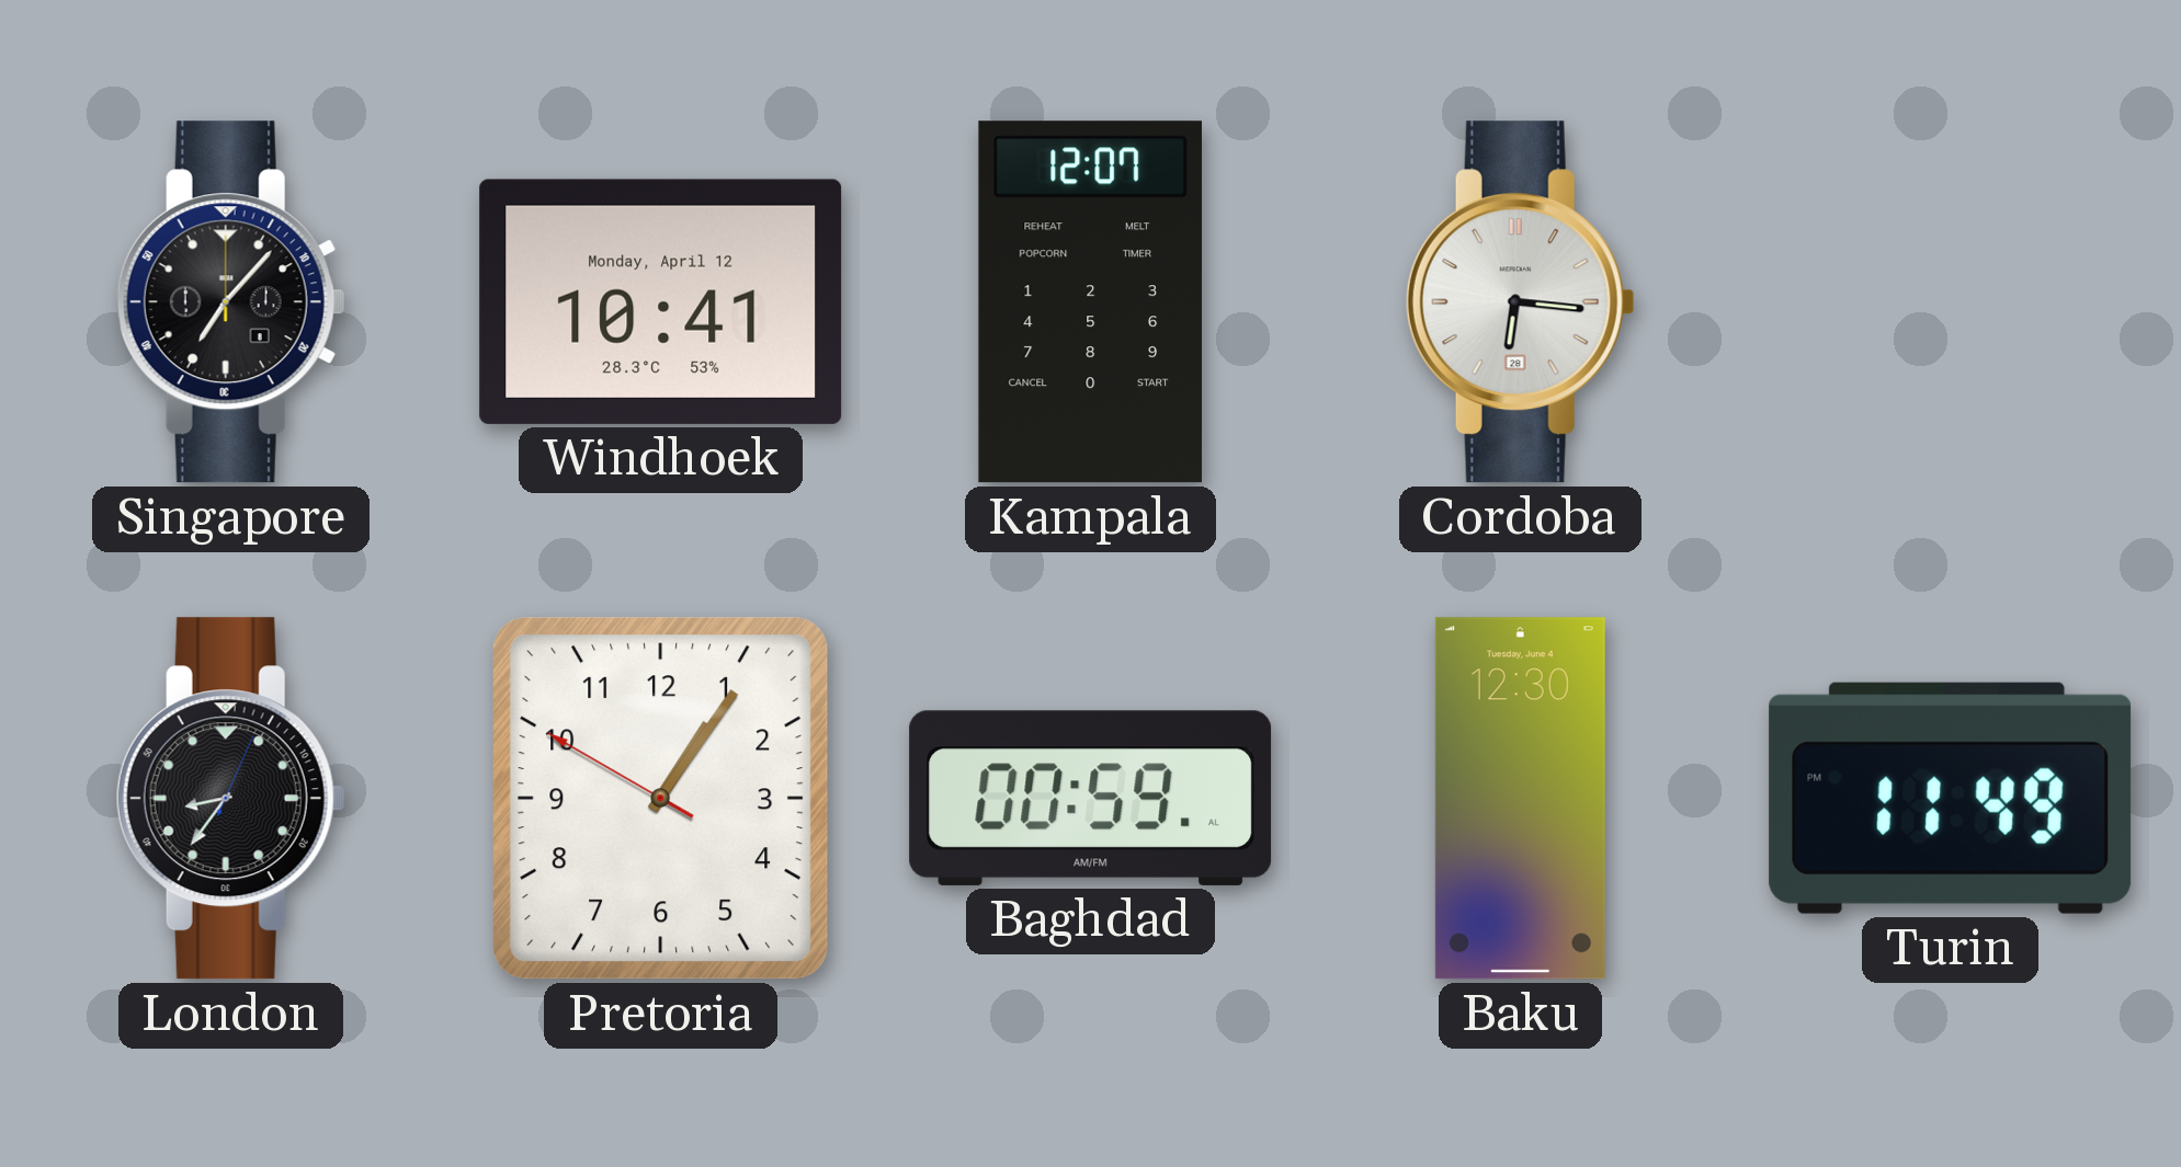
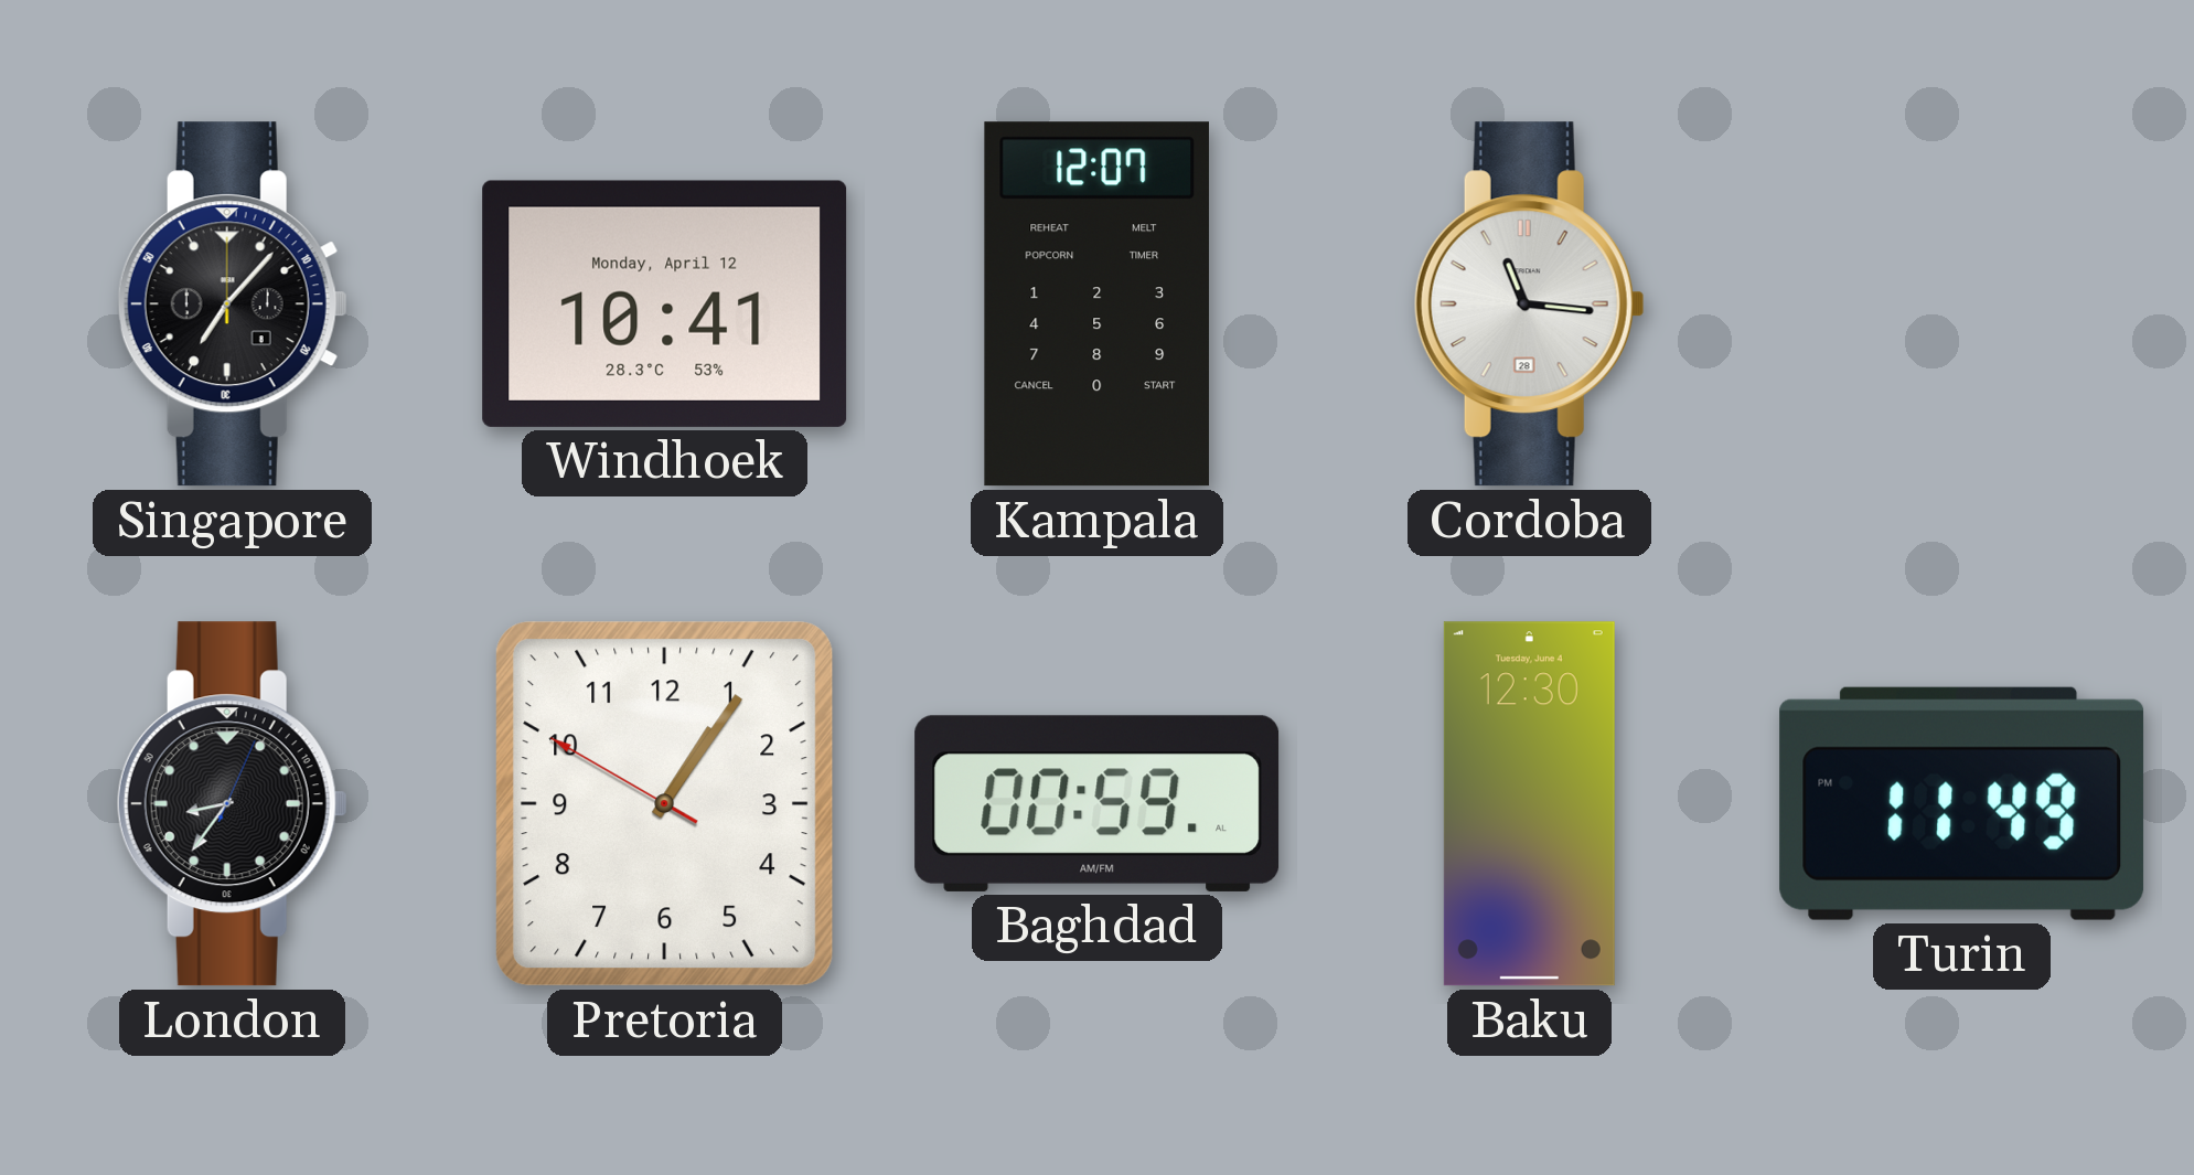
Cordoba: 6:16 -> 11:16 (1529, 305)
